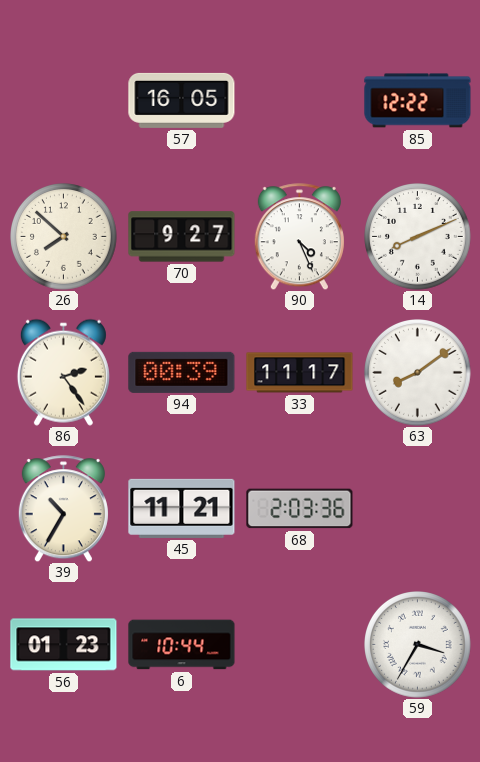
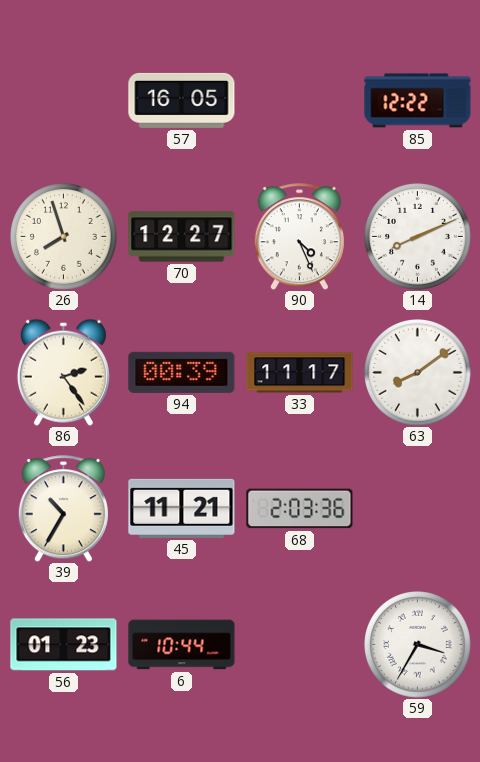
26: 7:52 -> 7:57 (64, 237)
70: 9:27 -> 12:27 (182, 237)
